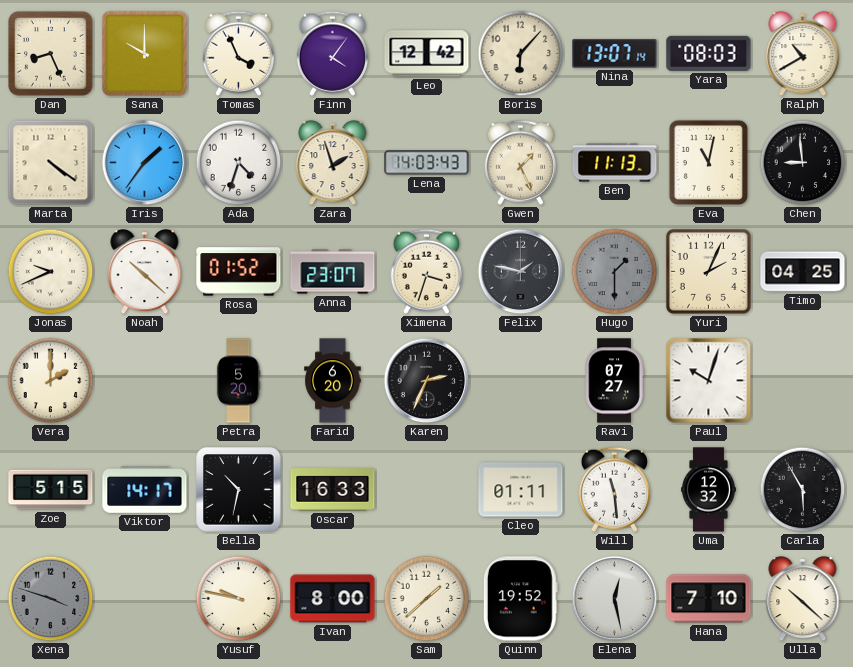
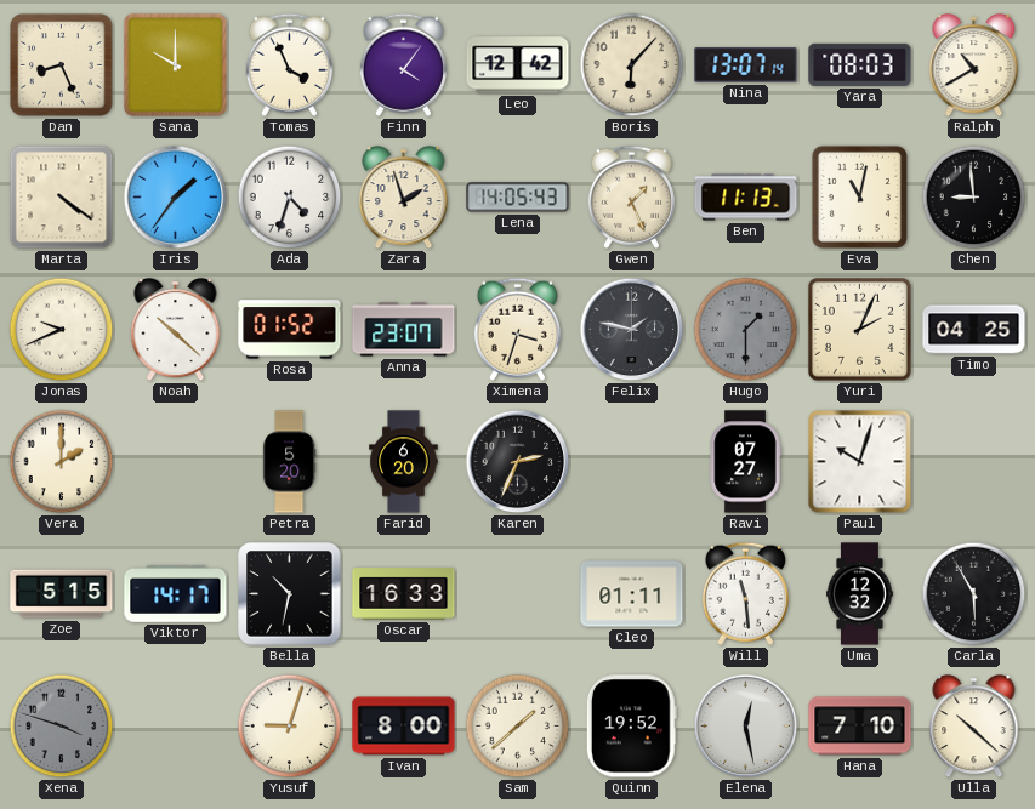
Lena: 14:03 -> 14:05 (518, 198)
Yusuf: 9:47 -> 9:03 (290, 727)
